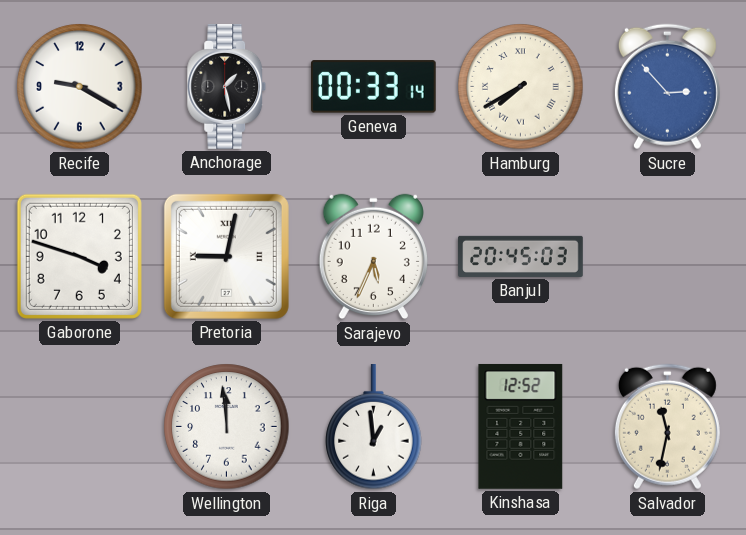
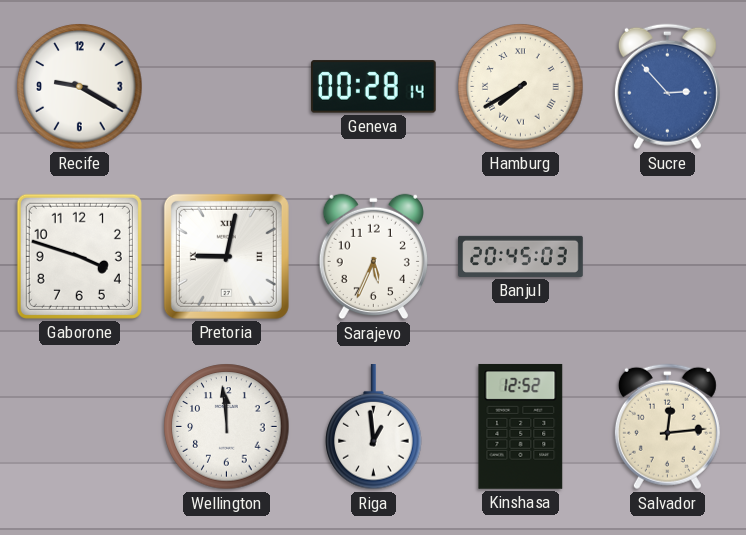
Anchorage: 1:28 -> none (227, 87)
Geneva: 00:33 -> 00:28 (373, 87)
Salvador: 11:32 -> 12:14 (667, 427)
